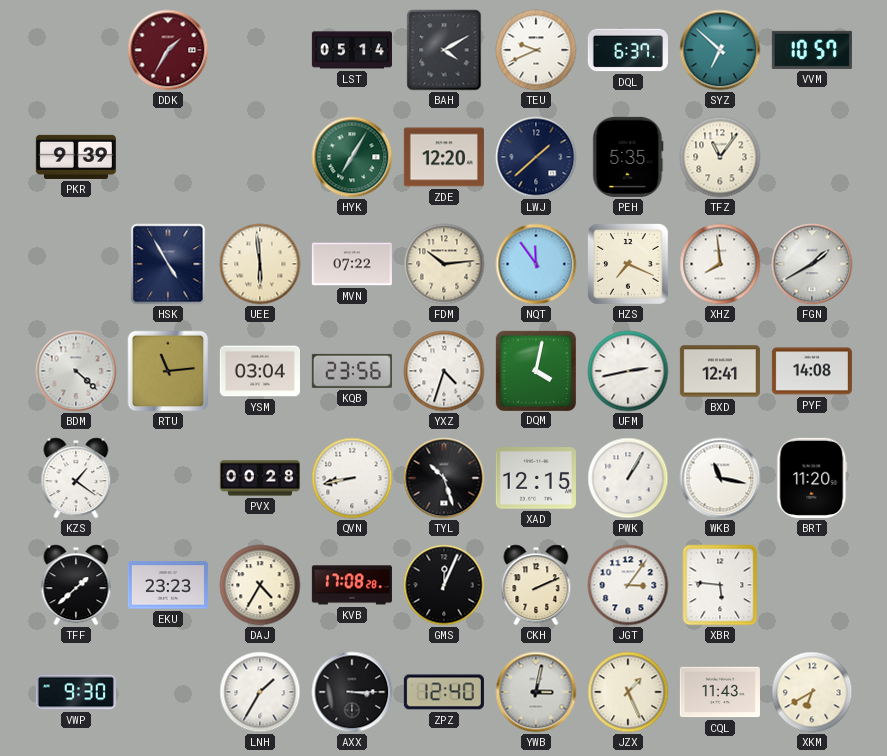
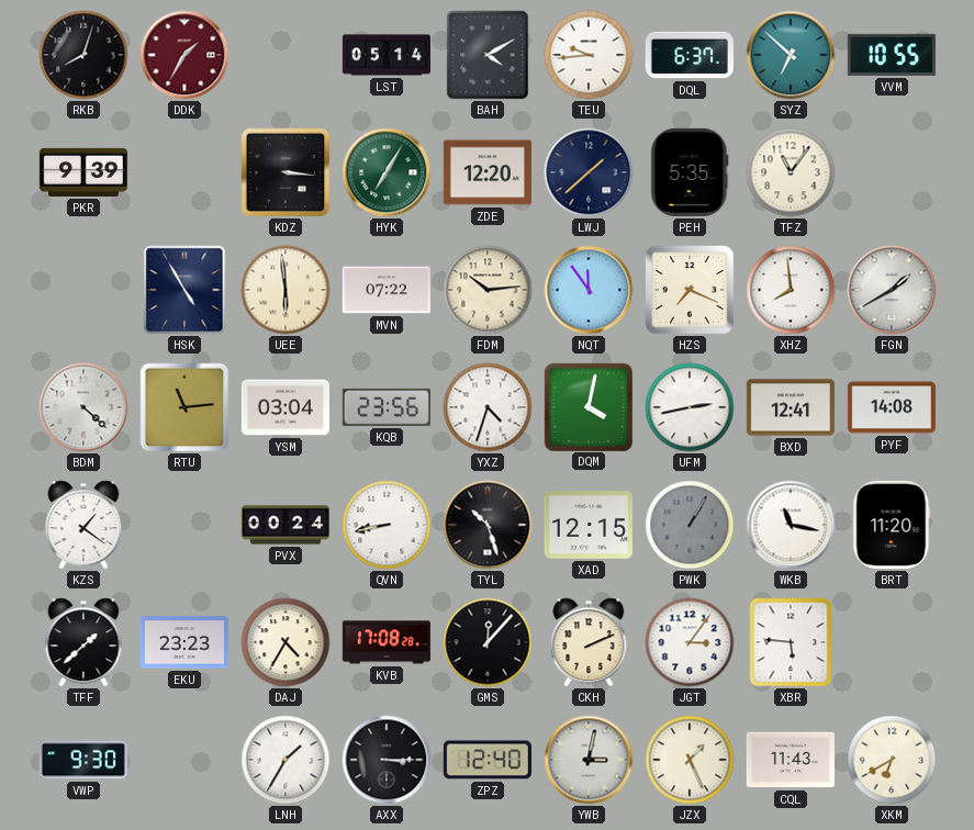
RKB: none -> 8:03 (83, 55)
TEU: 9:41 -> 9:44 (589, 55)
VVM: 10:57 -> 10:55 (892, 55)
KDZ: none -> 3:16 (286, 172)
PVX: 00:28 -> 00:24 (286, 525)
PWK dial: white -> grey (690, 525)
GMS: 12:04 -> 12:07 (488, 642)
